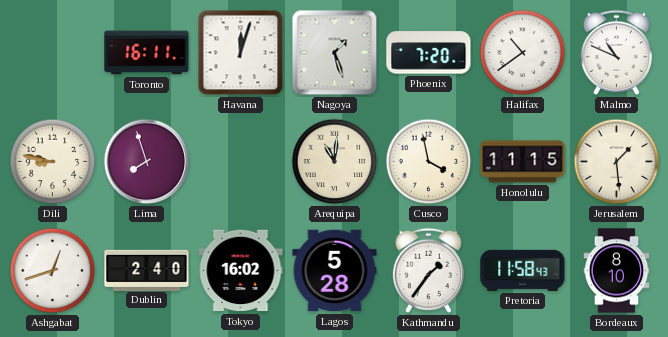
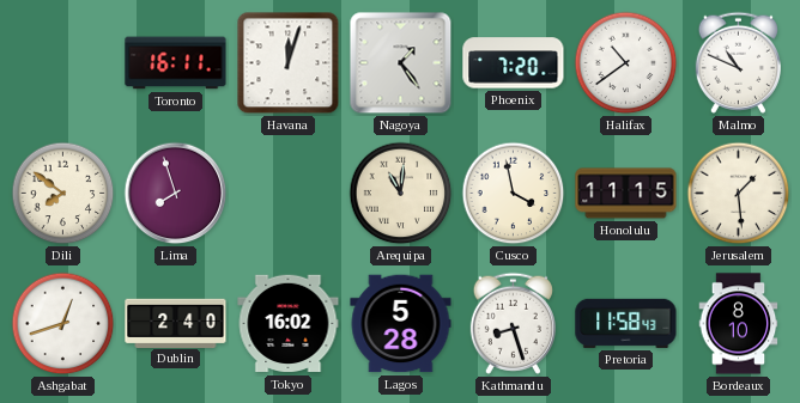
Nagoya: 1:27 -> 1:24 (401, 63)
Dili: 8:47 -> 7:51 (63, 194)
Kathmandu: 1:36 -> 8:27 (513, 323)
